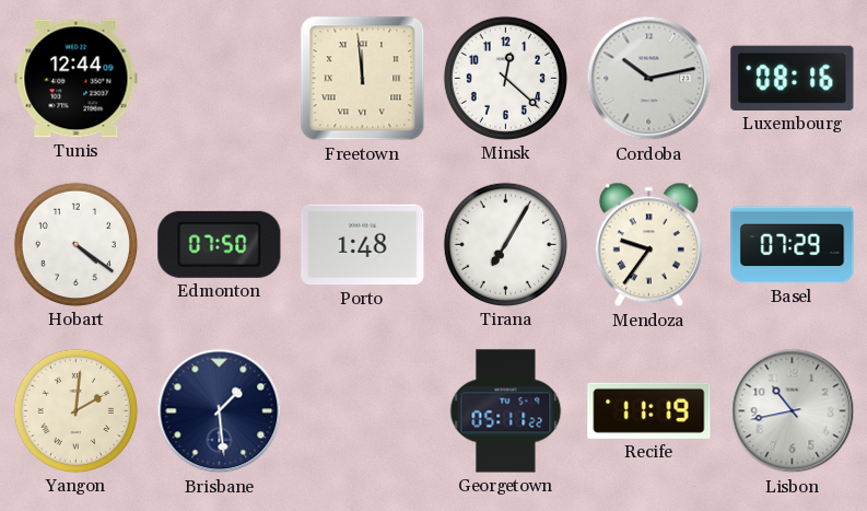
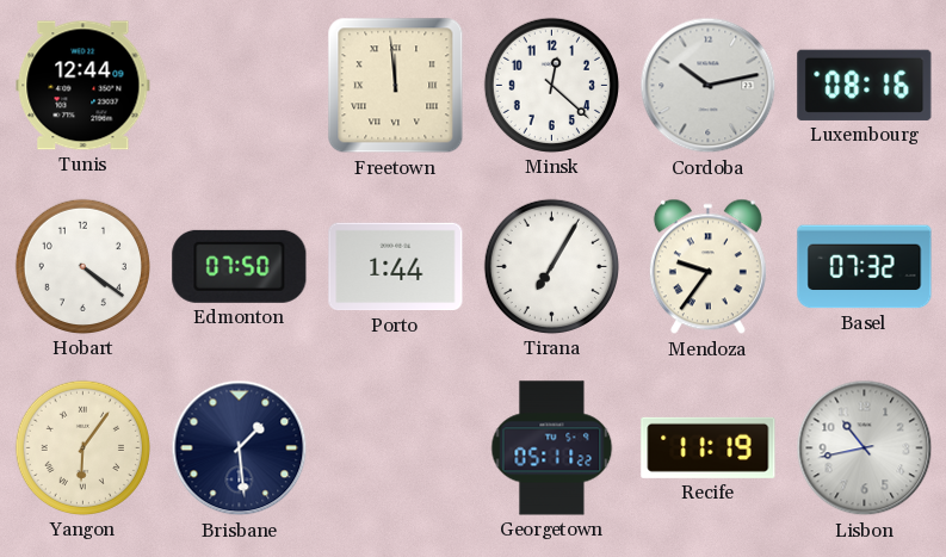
Porto: 1:48 -> 1:44 (396, 267)
Basel: 07:29 -> 07:32 (865, 267)
Yangon: 2:01 -> 6:06 (82, 447)
